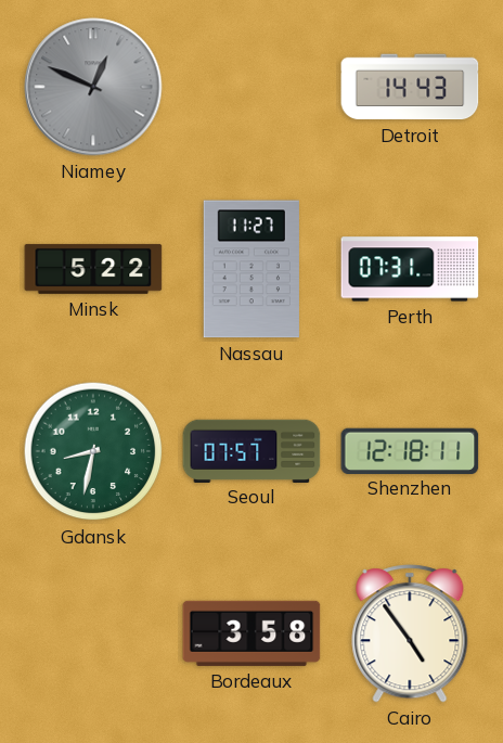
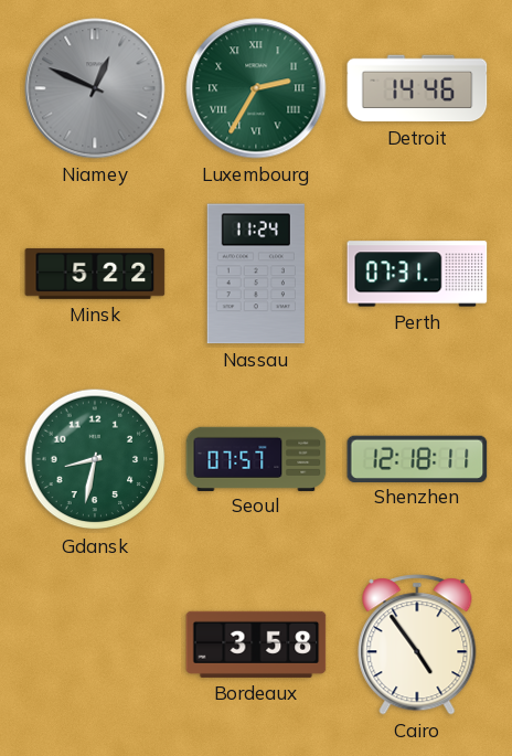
Luxembourg: none -> 2:35 (256, 88)
Detroit: 14:43 -> 14:46 (417, 88)
Nassau: 11:27 -> 11:24 (256, 274)
